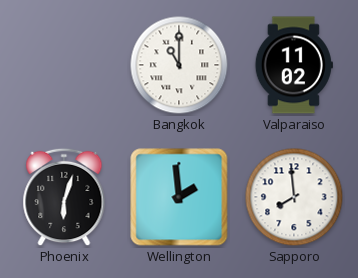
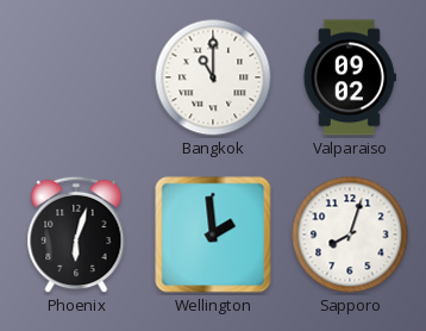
Valparaiso: 11:02 -> 09:02 (350, 77)
Sapporo: 7:59 -> 8:03 (350, 235)
